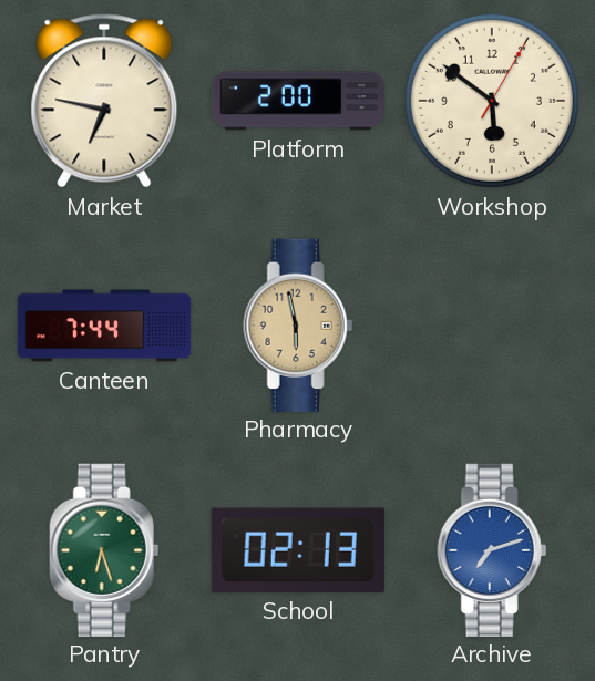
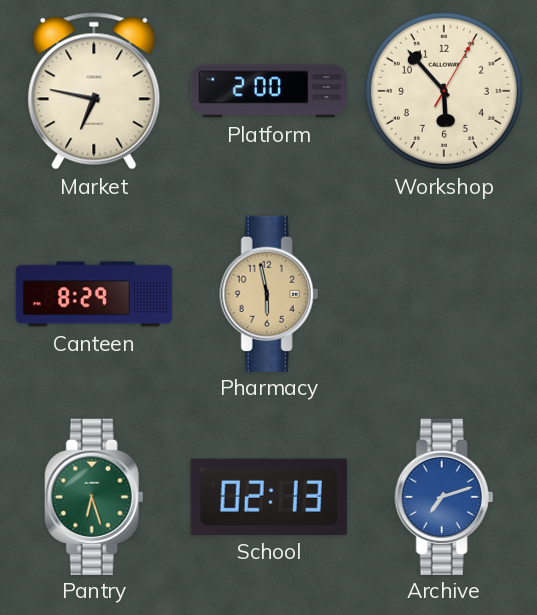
Workshop: 5:51 -> 5:53 (444, 91)
Canteen: 7:44 -> 8:29 (94, 294)
